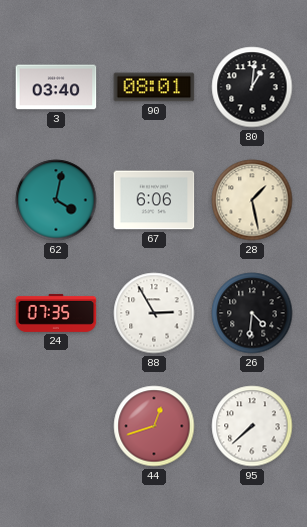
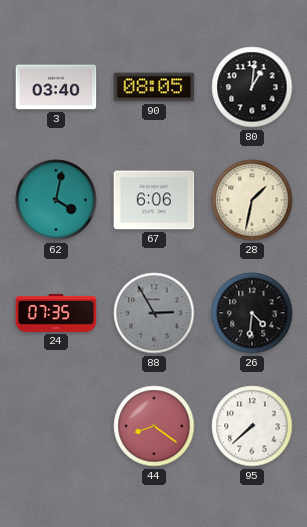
90: 08:01 -> 08:05 (154, 87)
28: 1:28 -> 1:32 (252, 200)
88 dial: white -> grey (154, 313)
44: 12:42 -> 8:21 (154, 426)
